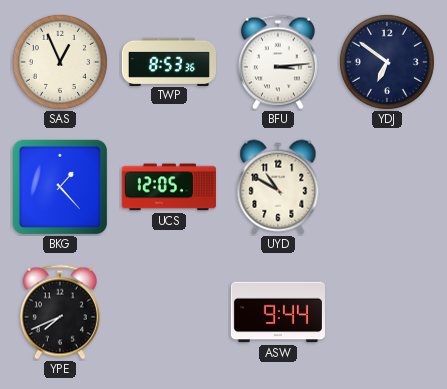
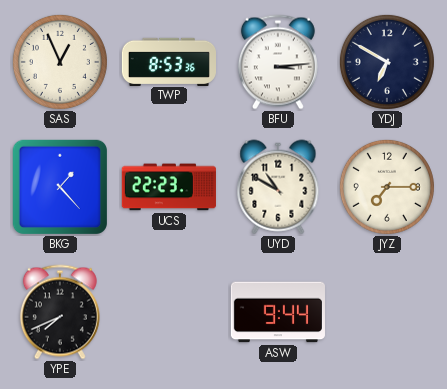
YDJ: 6:51 -> 6:50 (387, 62)
UCS: 12:05 -> 22:23 (169, 187)
JYZ: none -> 7:15 (387, 187)
